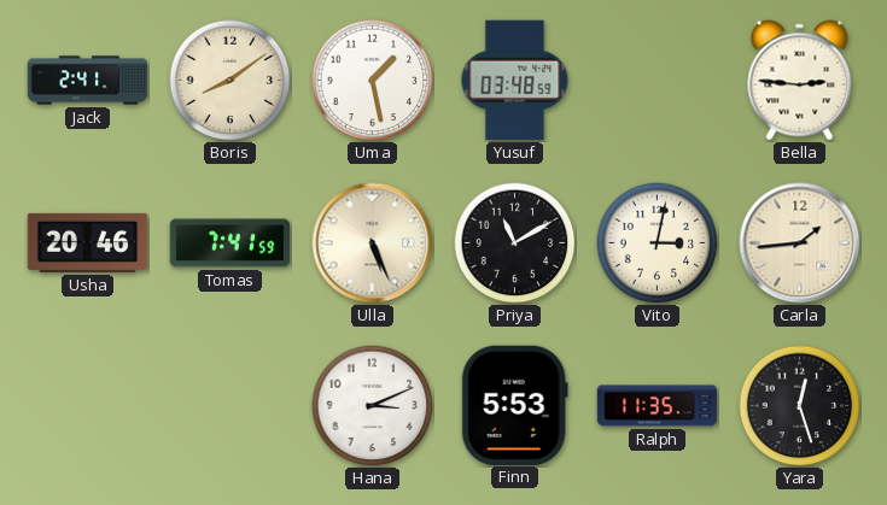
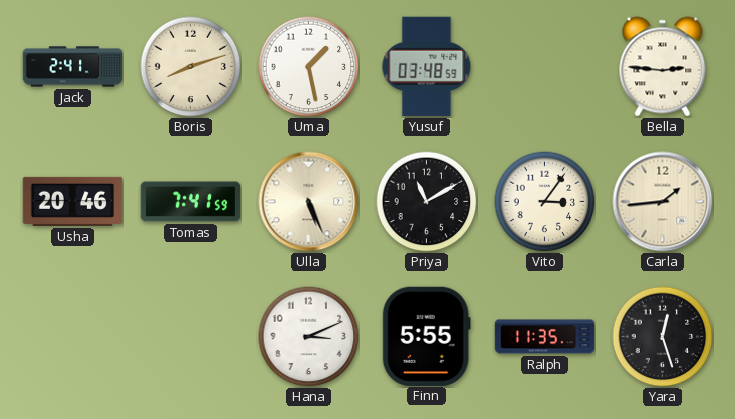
Boris: 8:09 -> 8:12 (191, 67)
Vito: 3:02 -> 3:06 (545, 202)
Finn: 5:53 -> 5:55 (426, 336)
